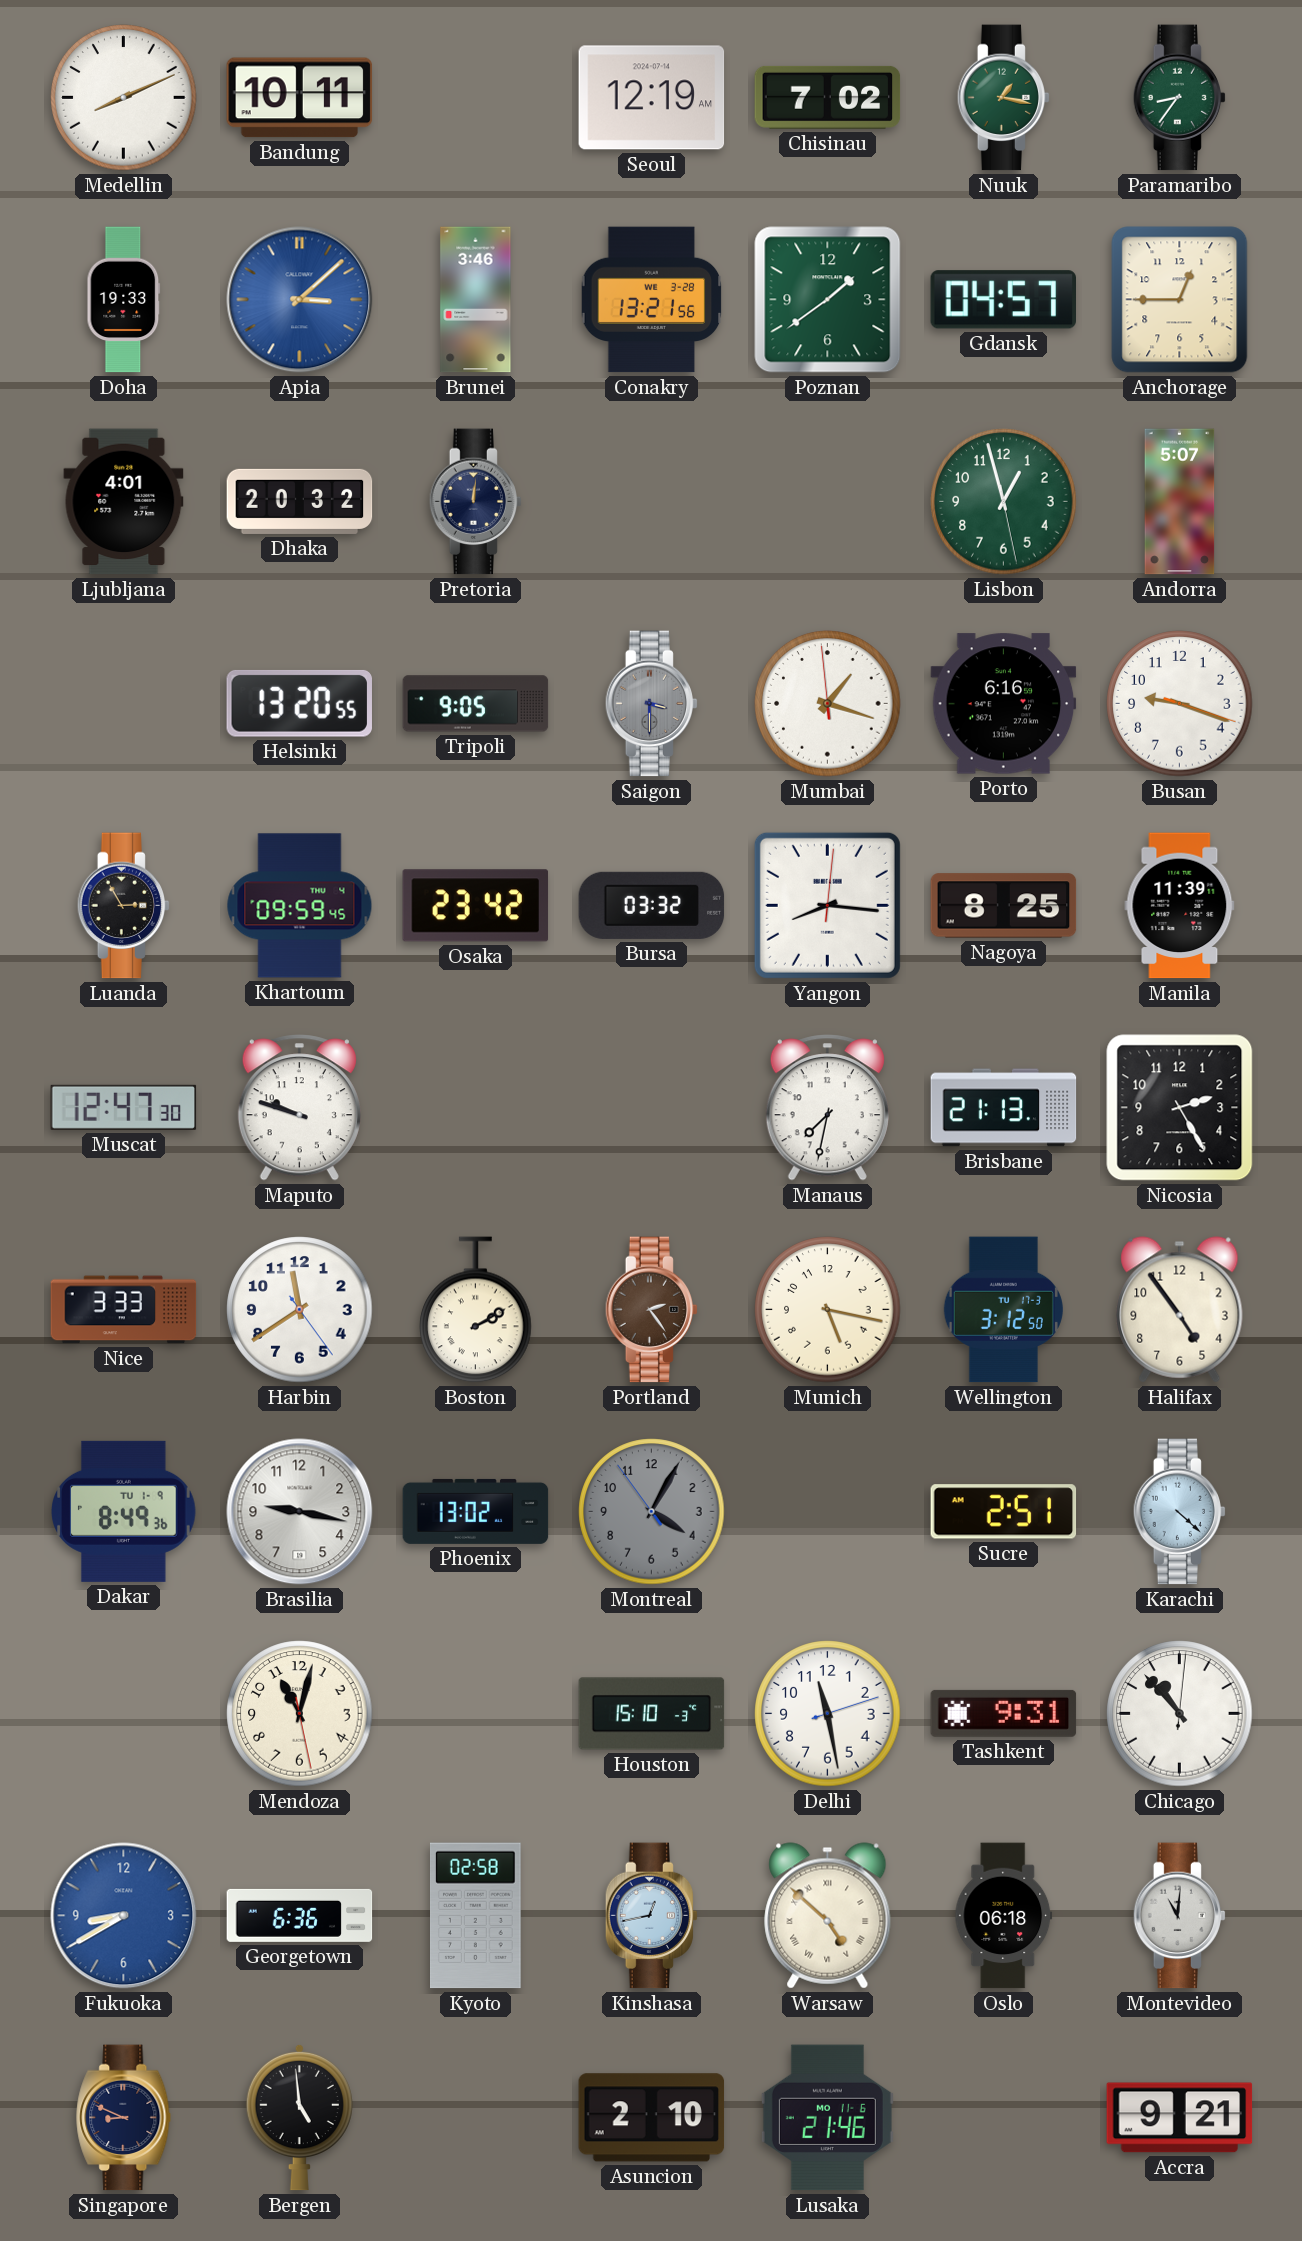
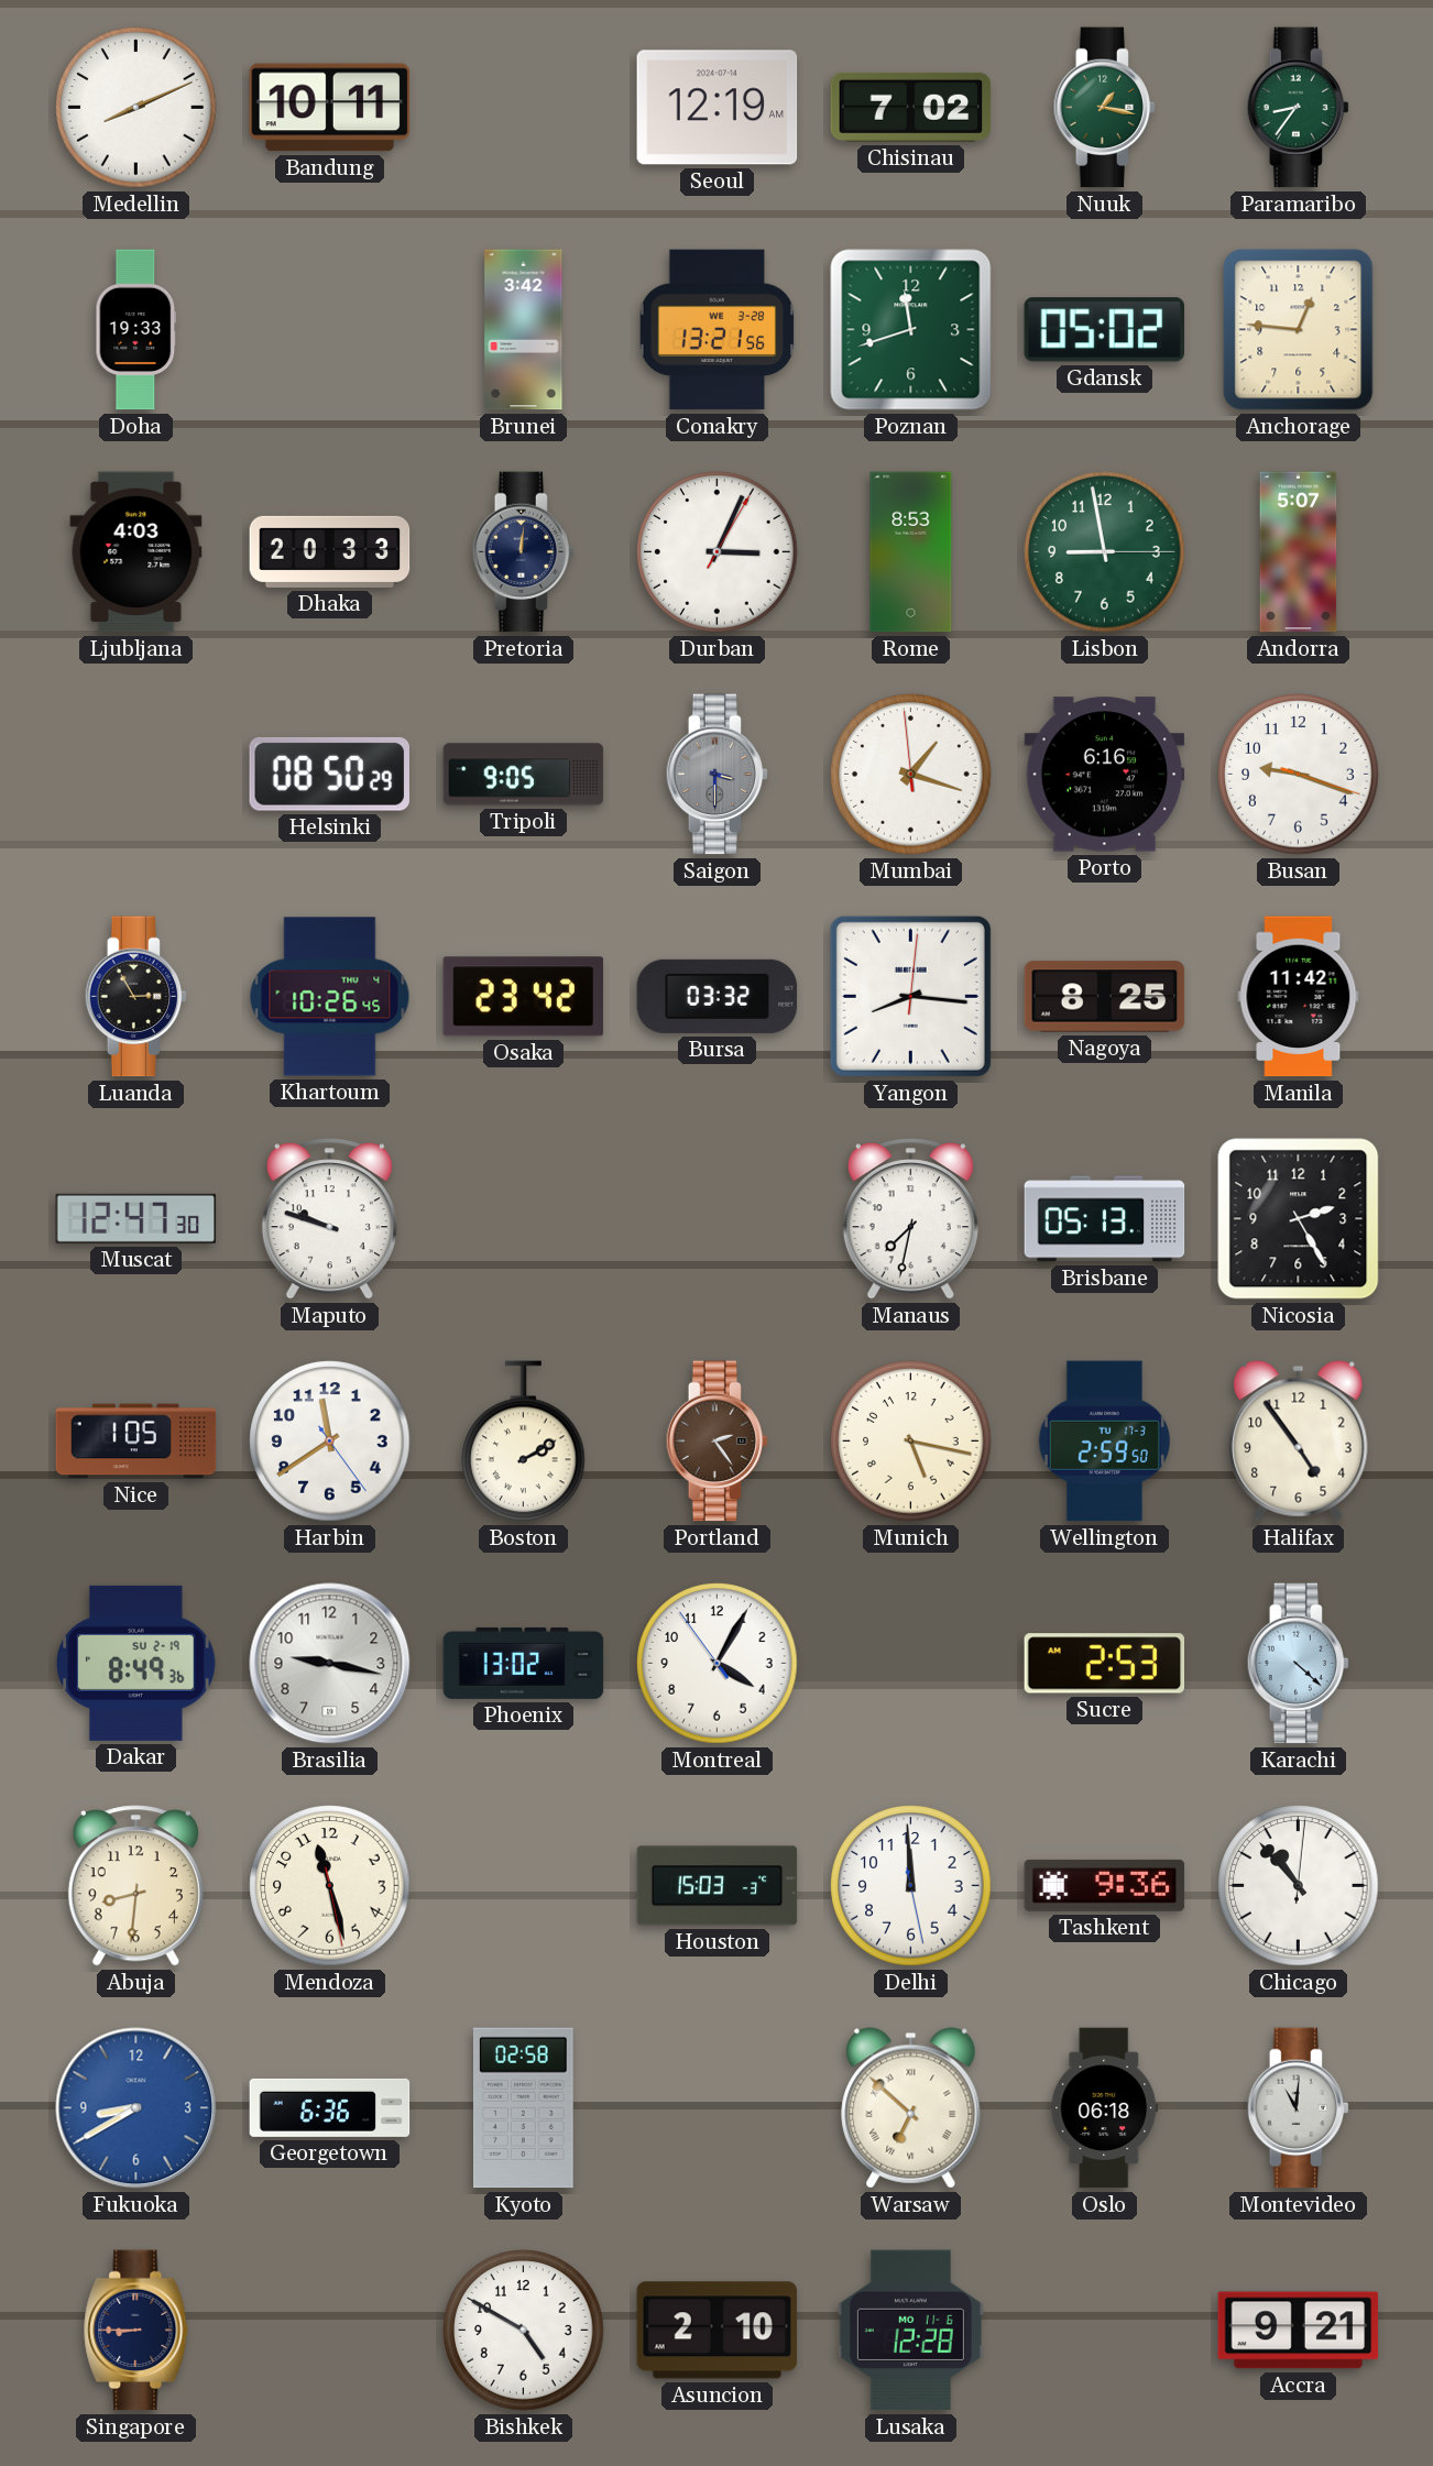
Apia: 3:08 -> none (300, 300)
Brunei: 3:46 -> 3:42 (524, 330)
Poznan: 1:39 -> 11:42 (911, 330)
Gdansk: 04:57 -> 05:02 (1105, 330)
Anchorage: 12:45 -> 12:46 (1299, 330)
Ljubljana: 4:01 -> 4:03 (136, 552)
Dhaka: 20:32 -> 20:33 (330, 551)
Durban: none -> 3:04 (718, 552)
Rome: none -> 8:53 (911, 552)
Lisbon: 12:57 -> 8:58 (1105, 552)
Helsinki: 13:20 -> 08:50 (329, 774)
Khartoum: 09:59 -> 10:26 (330, 997)
Manila: 11:39 -> 11:42 (1299, 997)
Brisbane: 21:13 -> 05:13 (1105, 1219)
Nice: 3:33 -> 1:05 (136, 1442)
Wellington: 3:12 -> 2:59 (1104, 1442)
Dakar date: TU 1-9 -> SU 2-19 (136, 1663)
Montreal dial: grey -> white (718, 1664)
Sucre: 2:51 -> 2:53 (1105, 1664)
Abuja: none -> 8:31 (135, 1886)
Mendoza: 11:02 -> 11:27 (330, 1886)
Houston: 15:10 -> 15:03 (718, 1886)
Delhi: 11:28 -> 11:59 (911, 1886)
Tashkent: 9:31 -> 9:36 (1105, 1885)
Kinshasa: 12:43 -> none (652, 1916)
Warsaw: 4:52 -> 6:52 (911, 2108)
Singapore: 8:49 -> 8:45 (136, 2331)
Bergen: 4:59 -> none (299, 2117)
Bishkek: none -> 4:50 (524, 2331)
Lusaka: 21:46 -> 12:28 (910, 2331)
